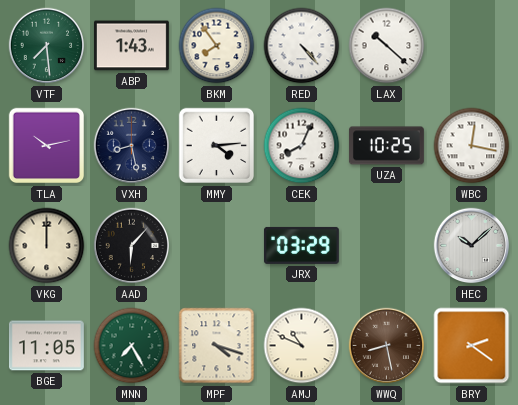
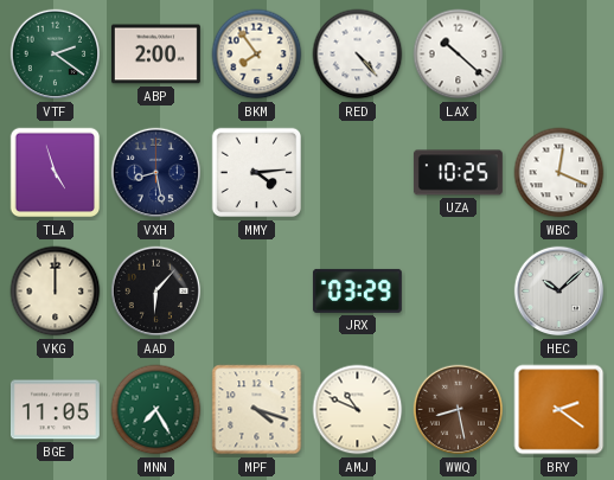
VTF: 7:29 -> 2:21 (56, 55)
ABP: 1:43 -> 2:00 (155, 55)
TLA: 10:13 -> 4:57 (56, 173)
CEK: 8:04 -> none (302, 146)
WBC: 12:17 -> 12:19 (559, 173)
